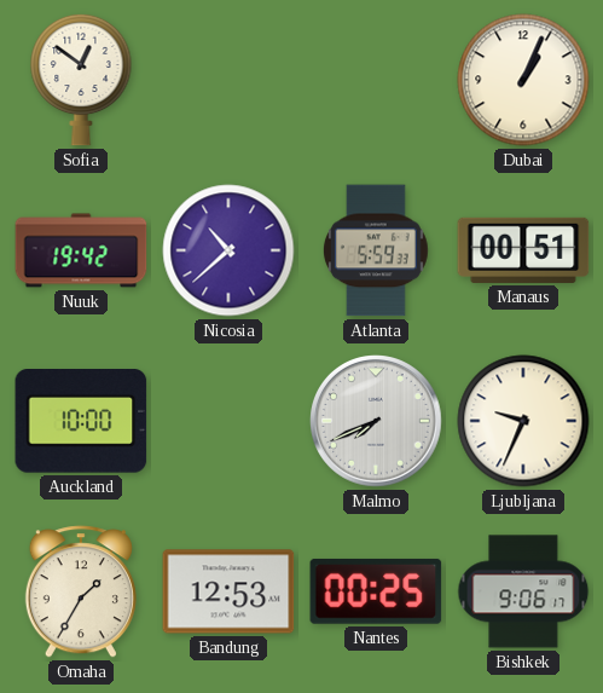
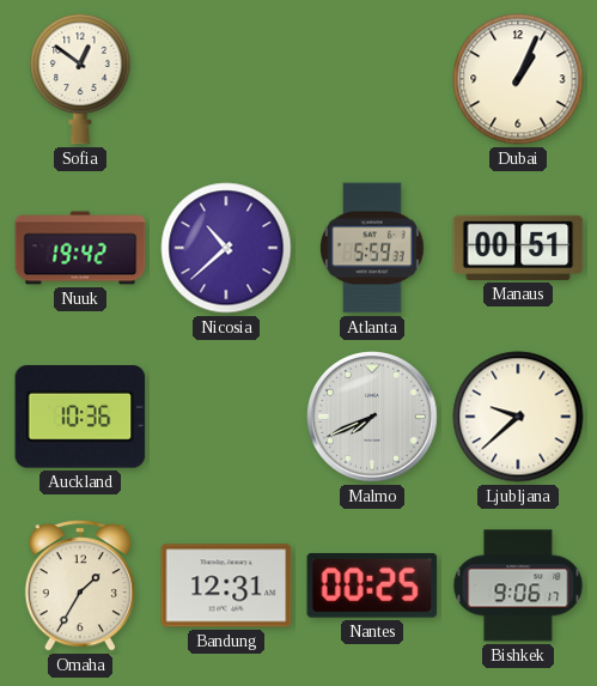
Auckland: 10:00 -> 10:36 (80, 418)
Ljubljana: 9:34 -> 9:38 (518, 417)
Bandung: 12:53 -> 12:31 (226, 585)
